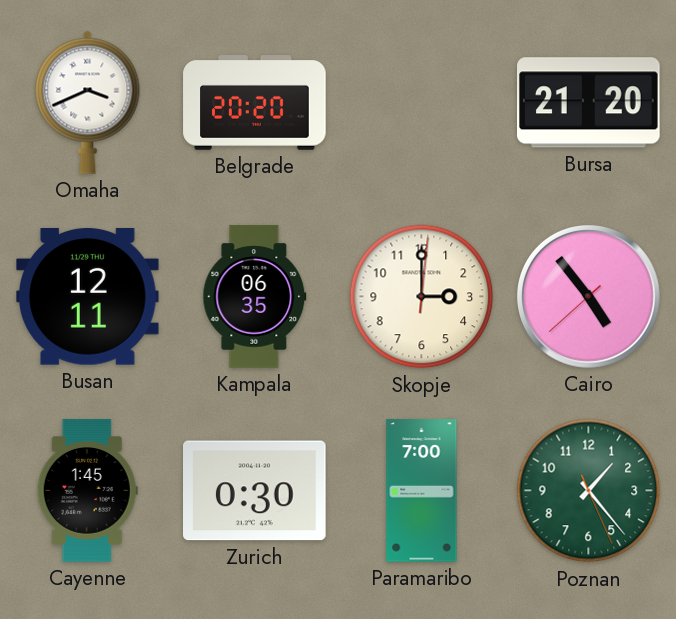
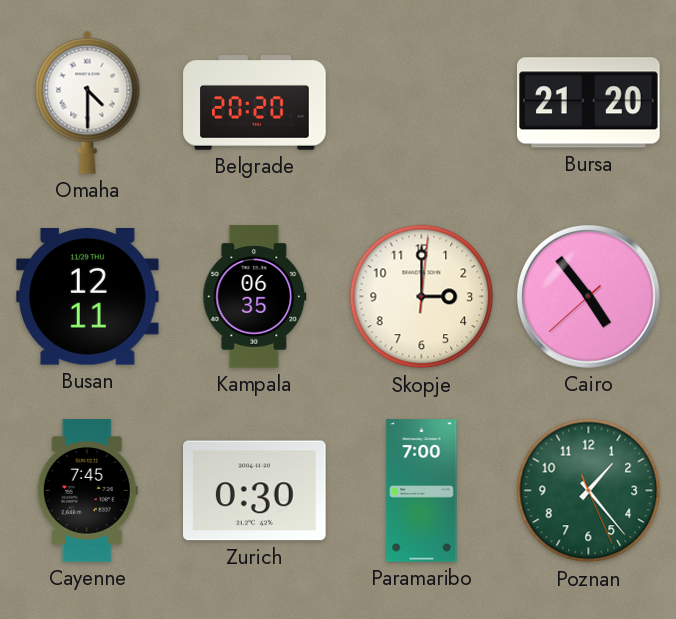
Omaha: 3:41 -> 4:30 (88, 102)
Cayenne: 1:45 -> 7:45 (87, 491)
